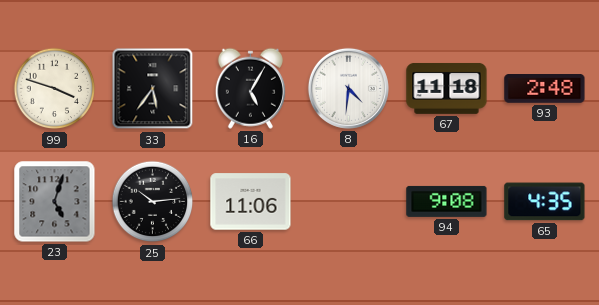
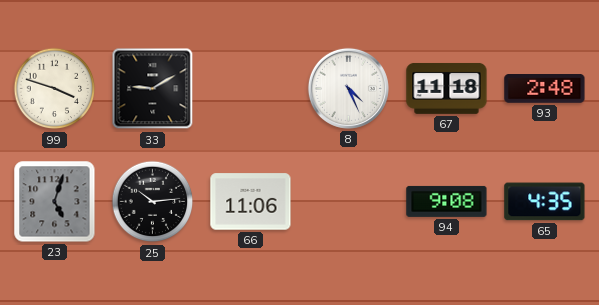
33: 5:36 -> 9:10 (153, 89)
16: 5:05 -> none (250, 88)
8: 4:31 -> 4:26 (348, 88)
